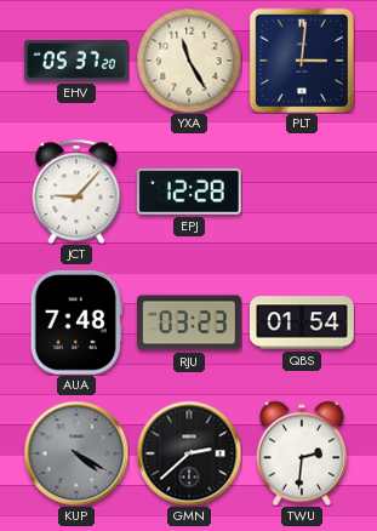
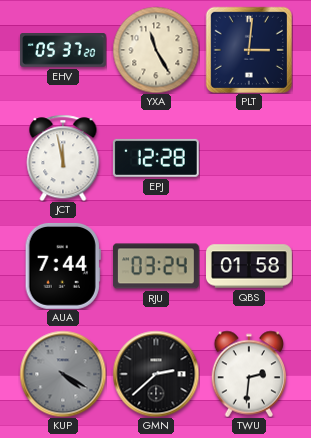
JCT: 9:07 -> 11:58 (63, 158)
AUA: 7:48 -> 7:44 (63, 266)
RJU: 03:23 -> 03:24 (156, 266)
QBS: 01:54 -> 01:58 (250, 266)
